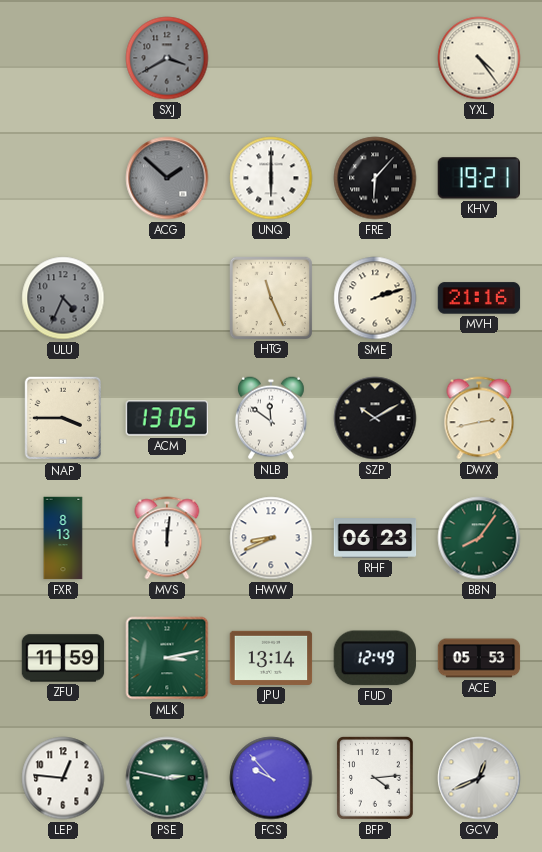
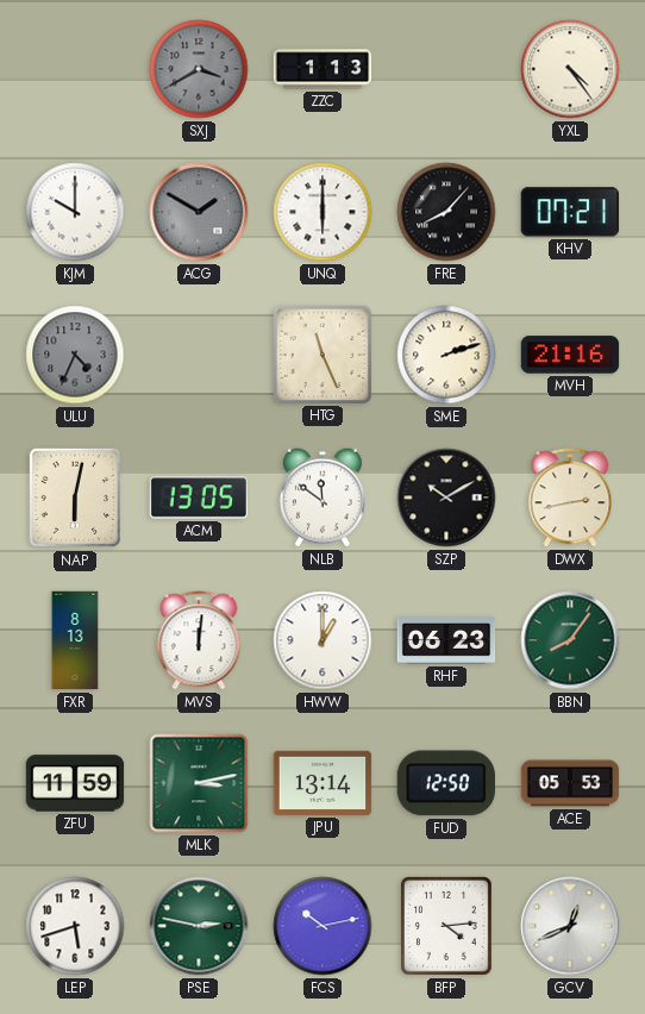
ZZC: none -> 1:13 (322, 69)
KJM: none -> 10:00 (75, 212)
ACG: 1:52 -> 1:50 (199, 212)
FRE: 6:07 -> 8:07 (446, 212)
KHV: 19:21 -> 07:21 (569, 212)
NAP: 3:45 -> 6:02 (74, 497)
HWW: 8:41 -> 1:00 (322, 640)
FUD: 12:49 -> 12:50 (446, 783)
LEP: 12:46 -> 5:42 (75, 926)
FCS: 9:53 -> 10:13 (322, 926)
